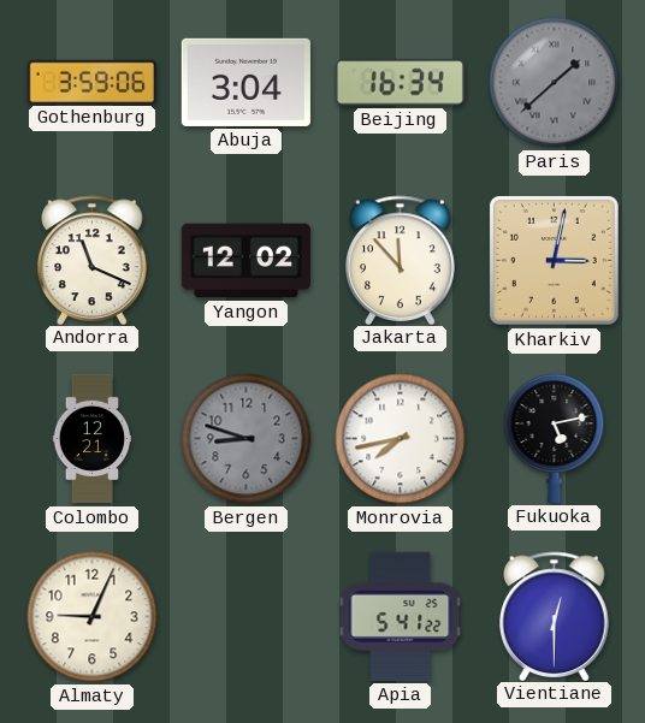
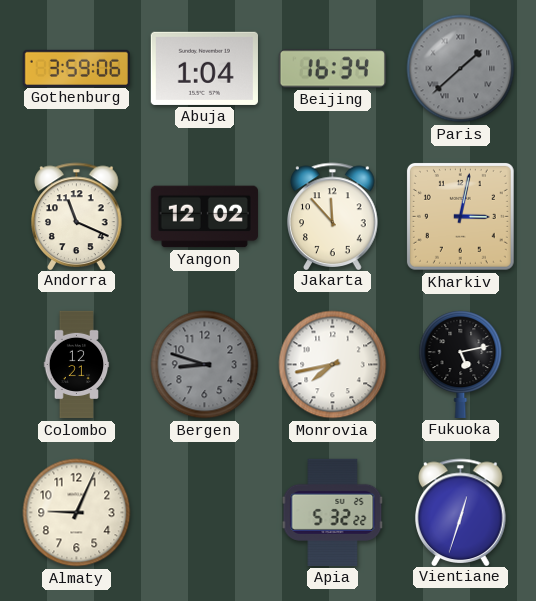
Abuja: 3:04 -> 1:04 (204, 68)
Apia: 5:41 -> 5:32 (333, 512)
Vientiane: 12:30 -> 12:33 (461, 512)
